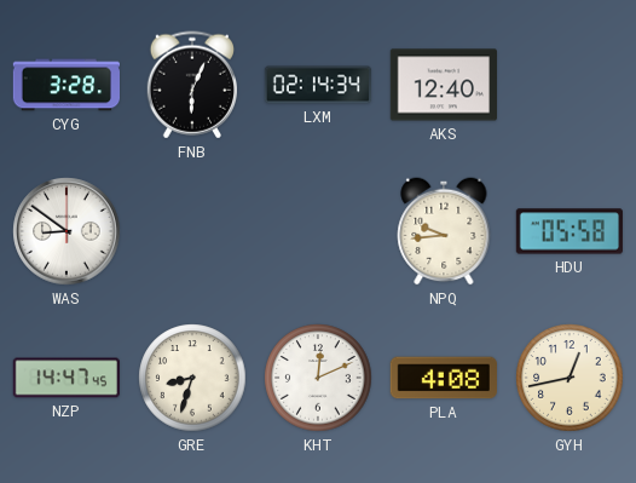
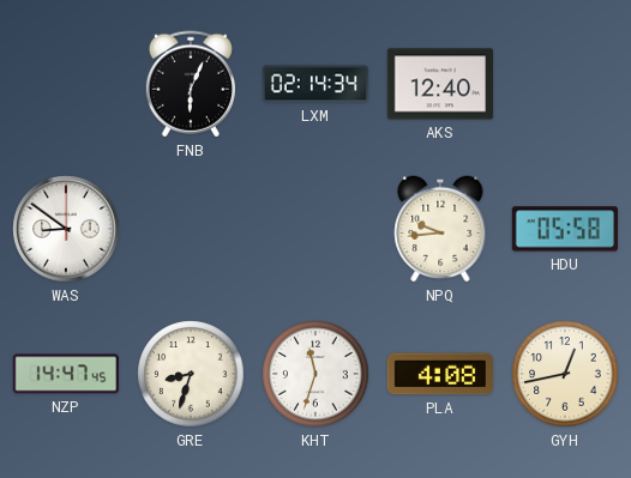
CYG: 3:28 -> none (65, 85)
KHT: 12:11 -> 11:33 (315, 374)
